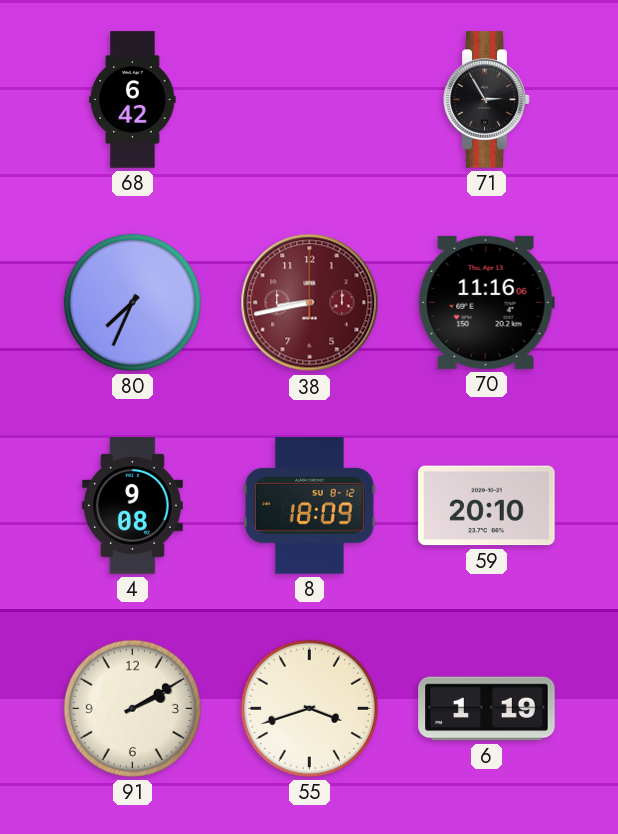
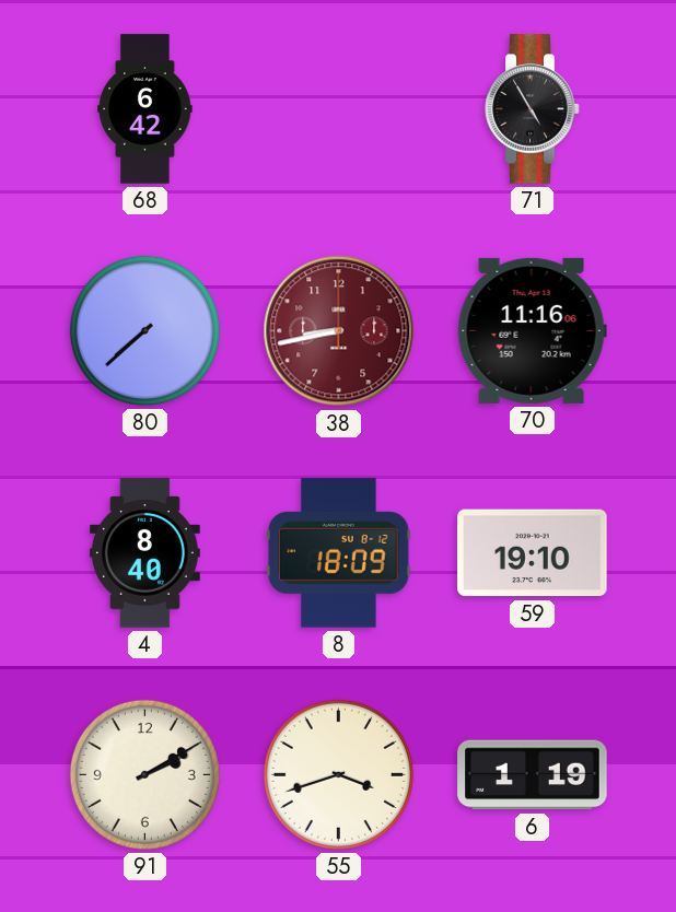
71: 2:55 -> 4:55 (533, 109)
80: 7:34 -> 7:38 (144, 330)
4: 9:08 -> 8:40 (144, 553)
59: 20:10 -> 19:10 (533, 553)
